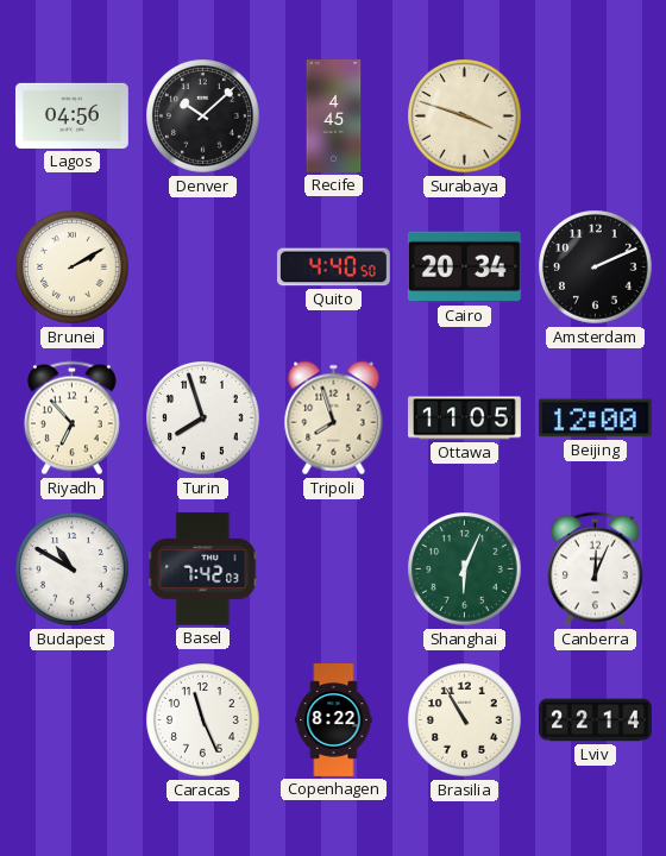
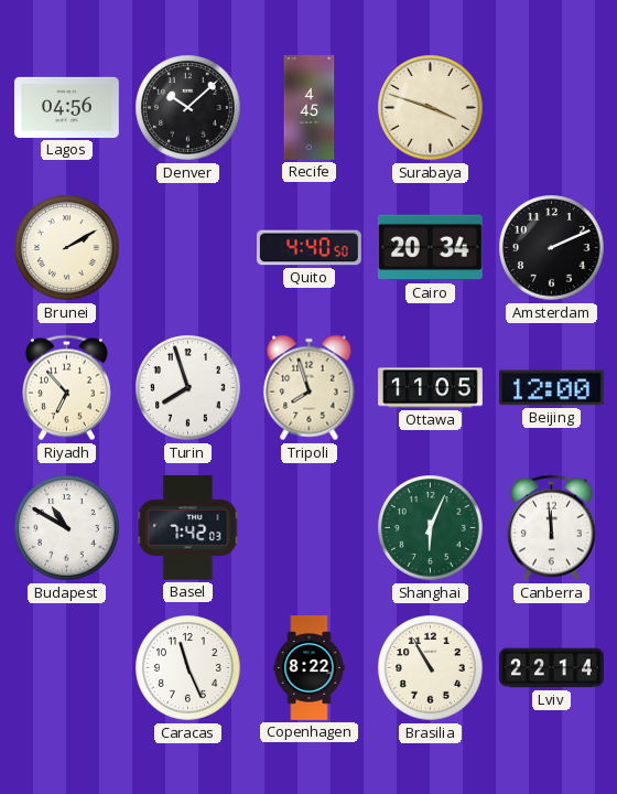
Canberra: 12:04 -> 11:59 (551, 528)
